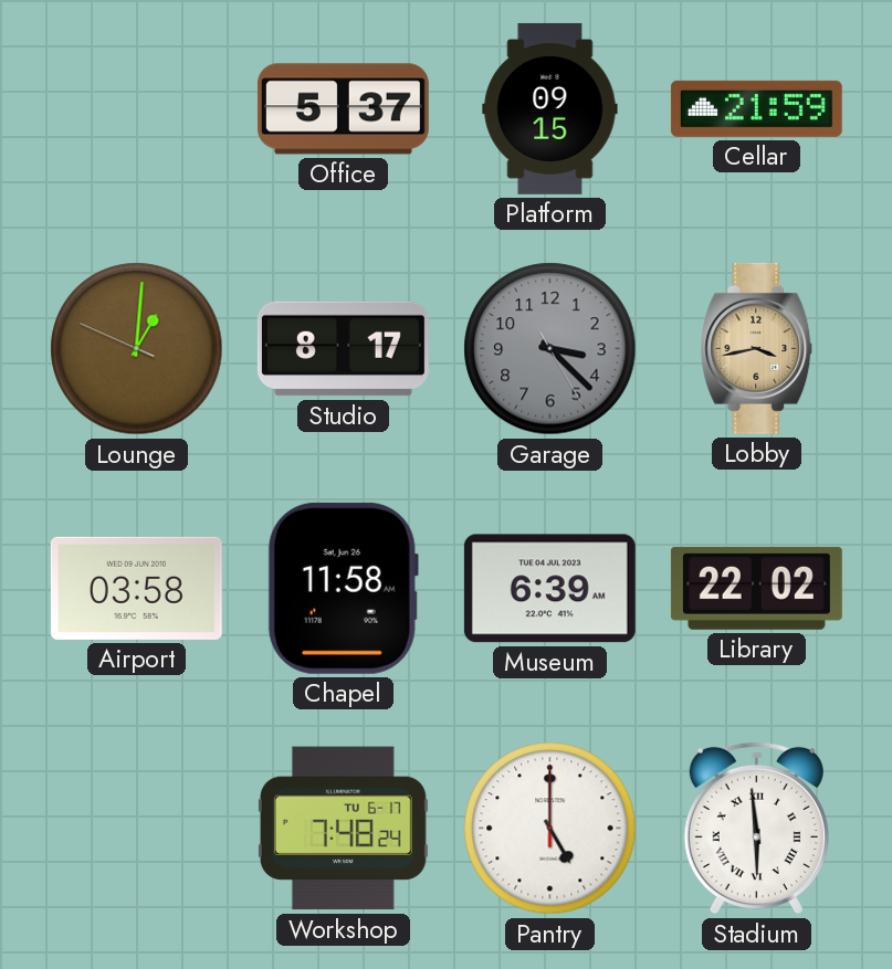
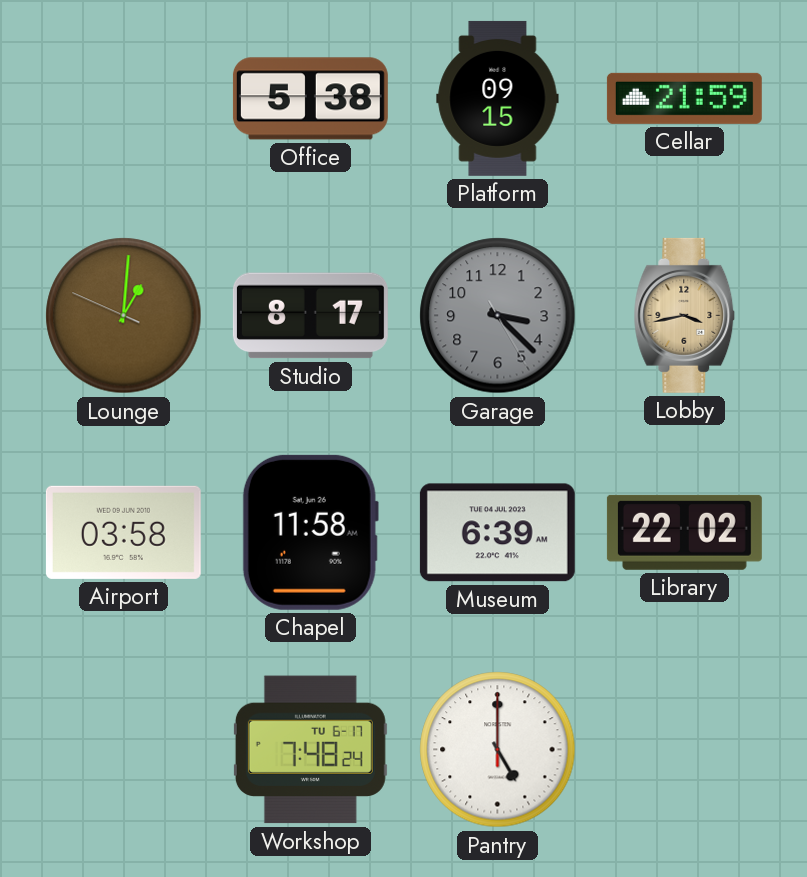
Office: 5:37 -> 5:38 (310, 99)
Stadium: 5:59 -> none (756, 829)
